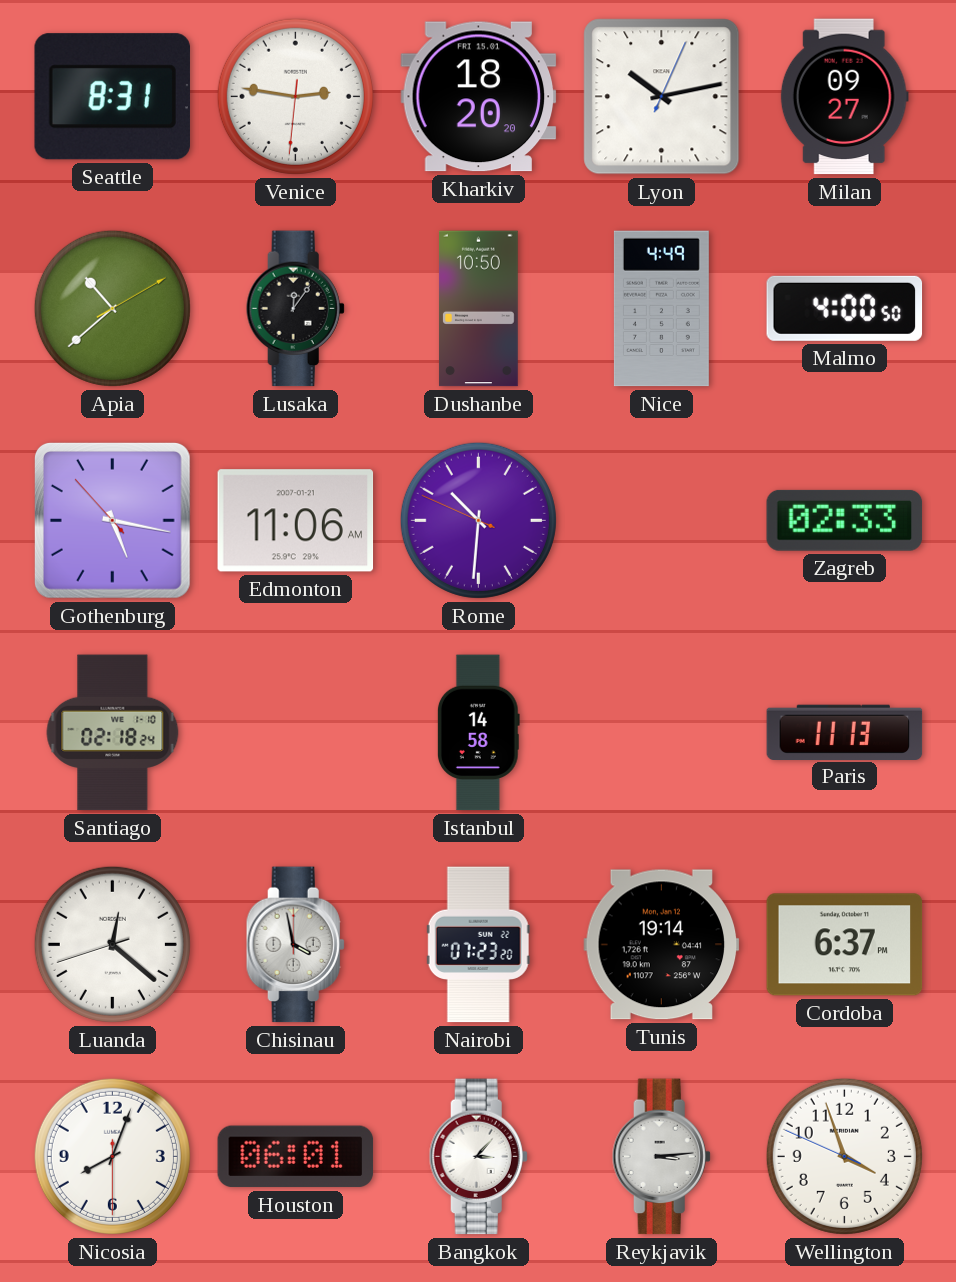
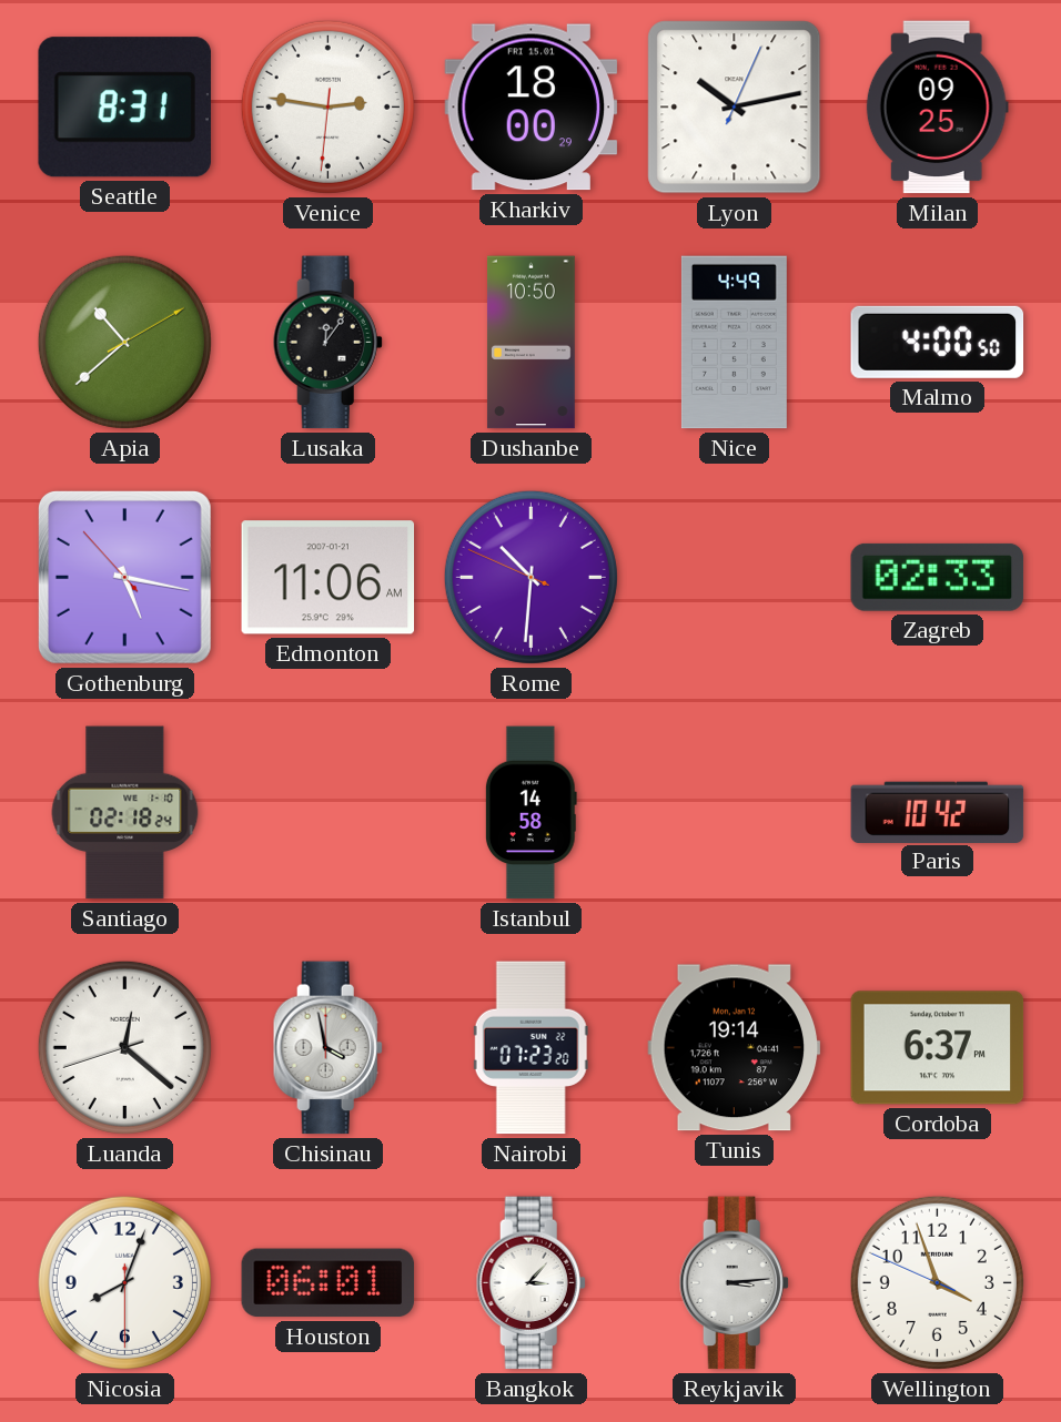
Kharkiv: 18:20 -> 18:00 (532, 108)
Milan: 09:27 -> 09:25 (937, 108)
Paris: 11:13 -> 10:42 (938, 812)
